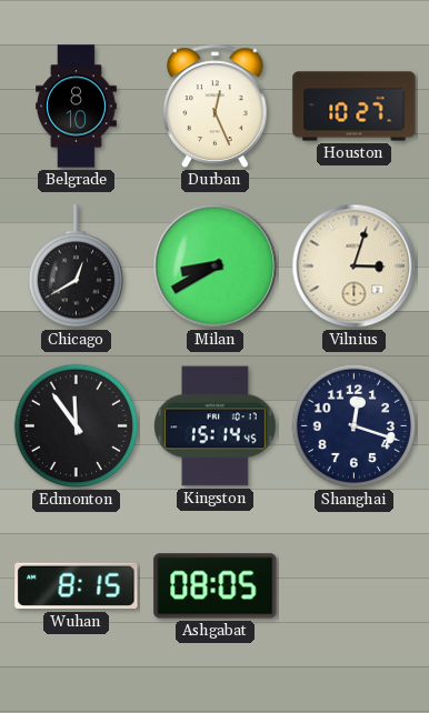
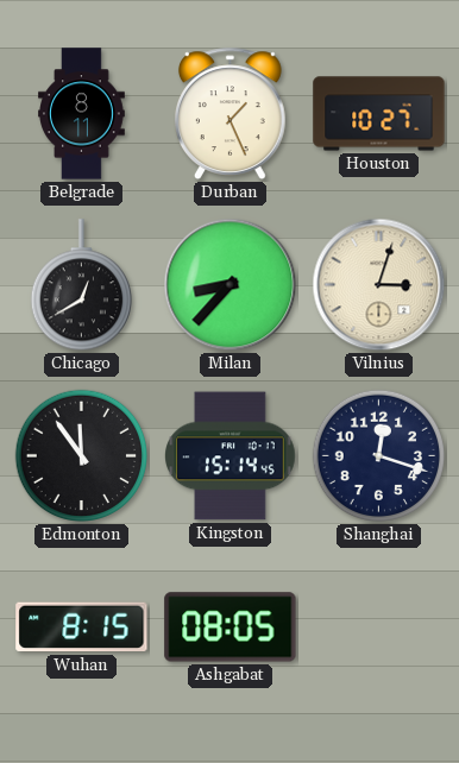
Belgrade: 8:10 -> 8:11 (82, 114)
Durban: 12:26 -> 1:26 (231, 113)
Milan: 8:40 -> 8:37 (231, 285)
